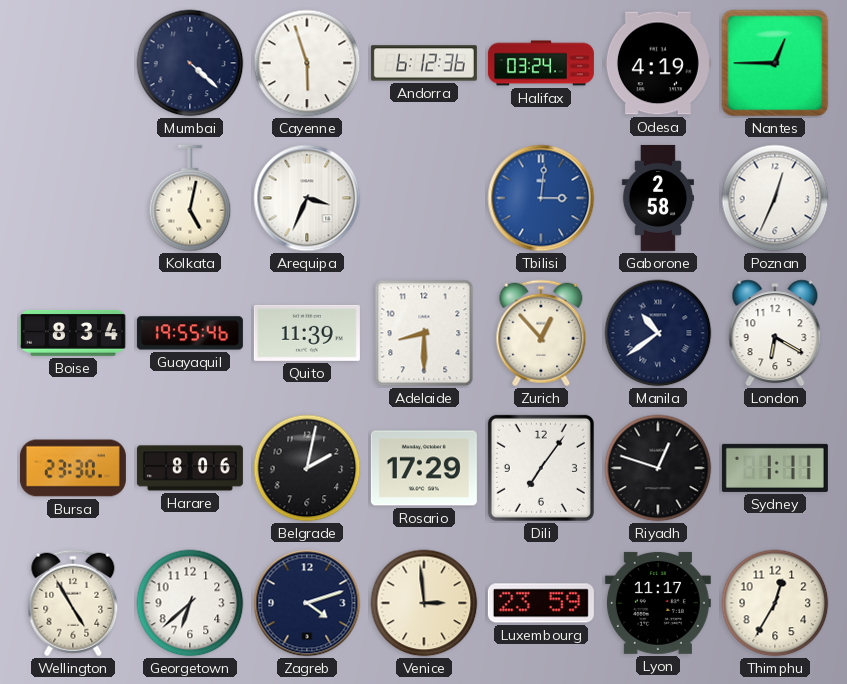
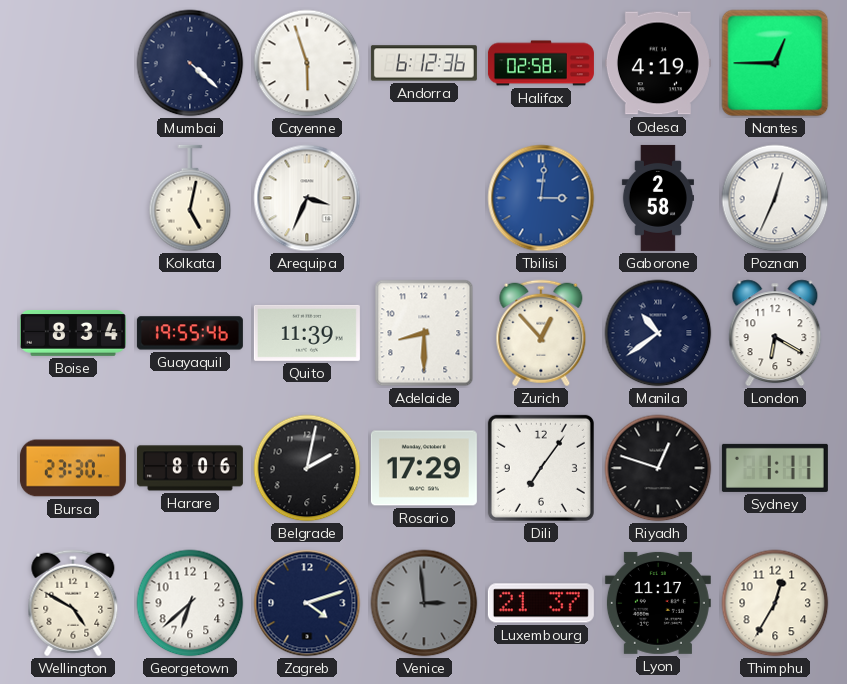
Halifax: 03:24 -> 02:58 (541, 63)
Wellington: 4:55 -> 4:50 (73, 603)
Venice dial: cream -> grey (424, 603)
Luxembourg: 23:59 -> 21:37 (541, 603)
